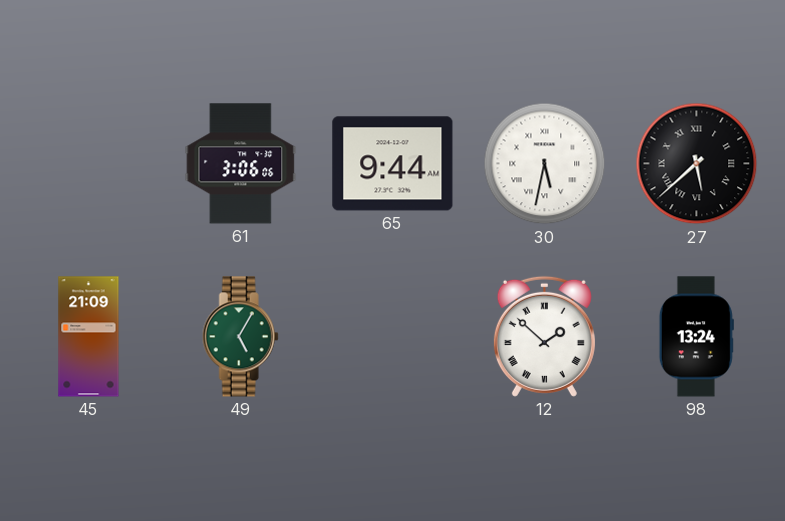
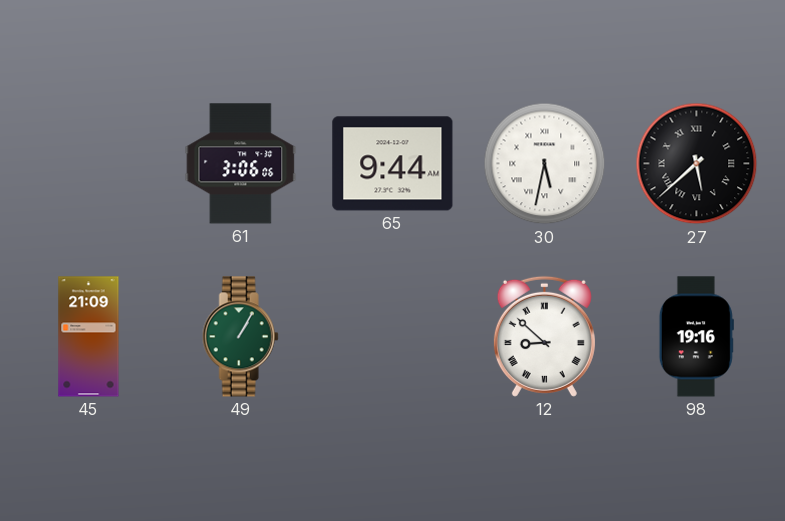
49: 5:05 -> 1:05 (240, 337)
12: 1:52 -> 8:52 (544, 336)
98: 13:24 -> 19:16 (696, 337)
